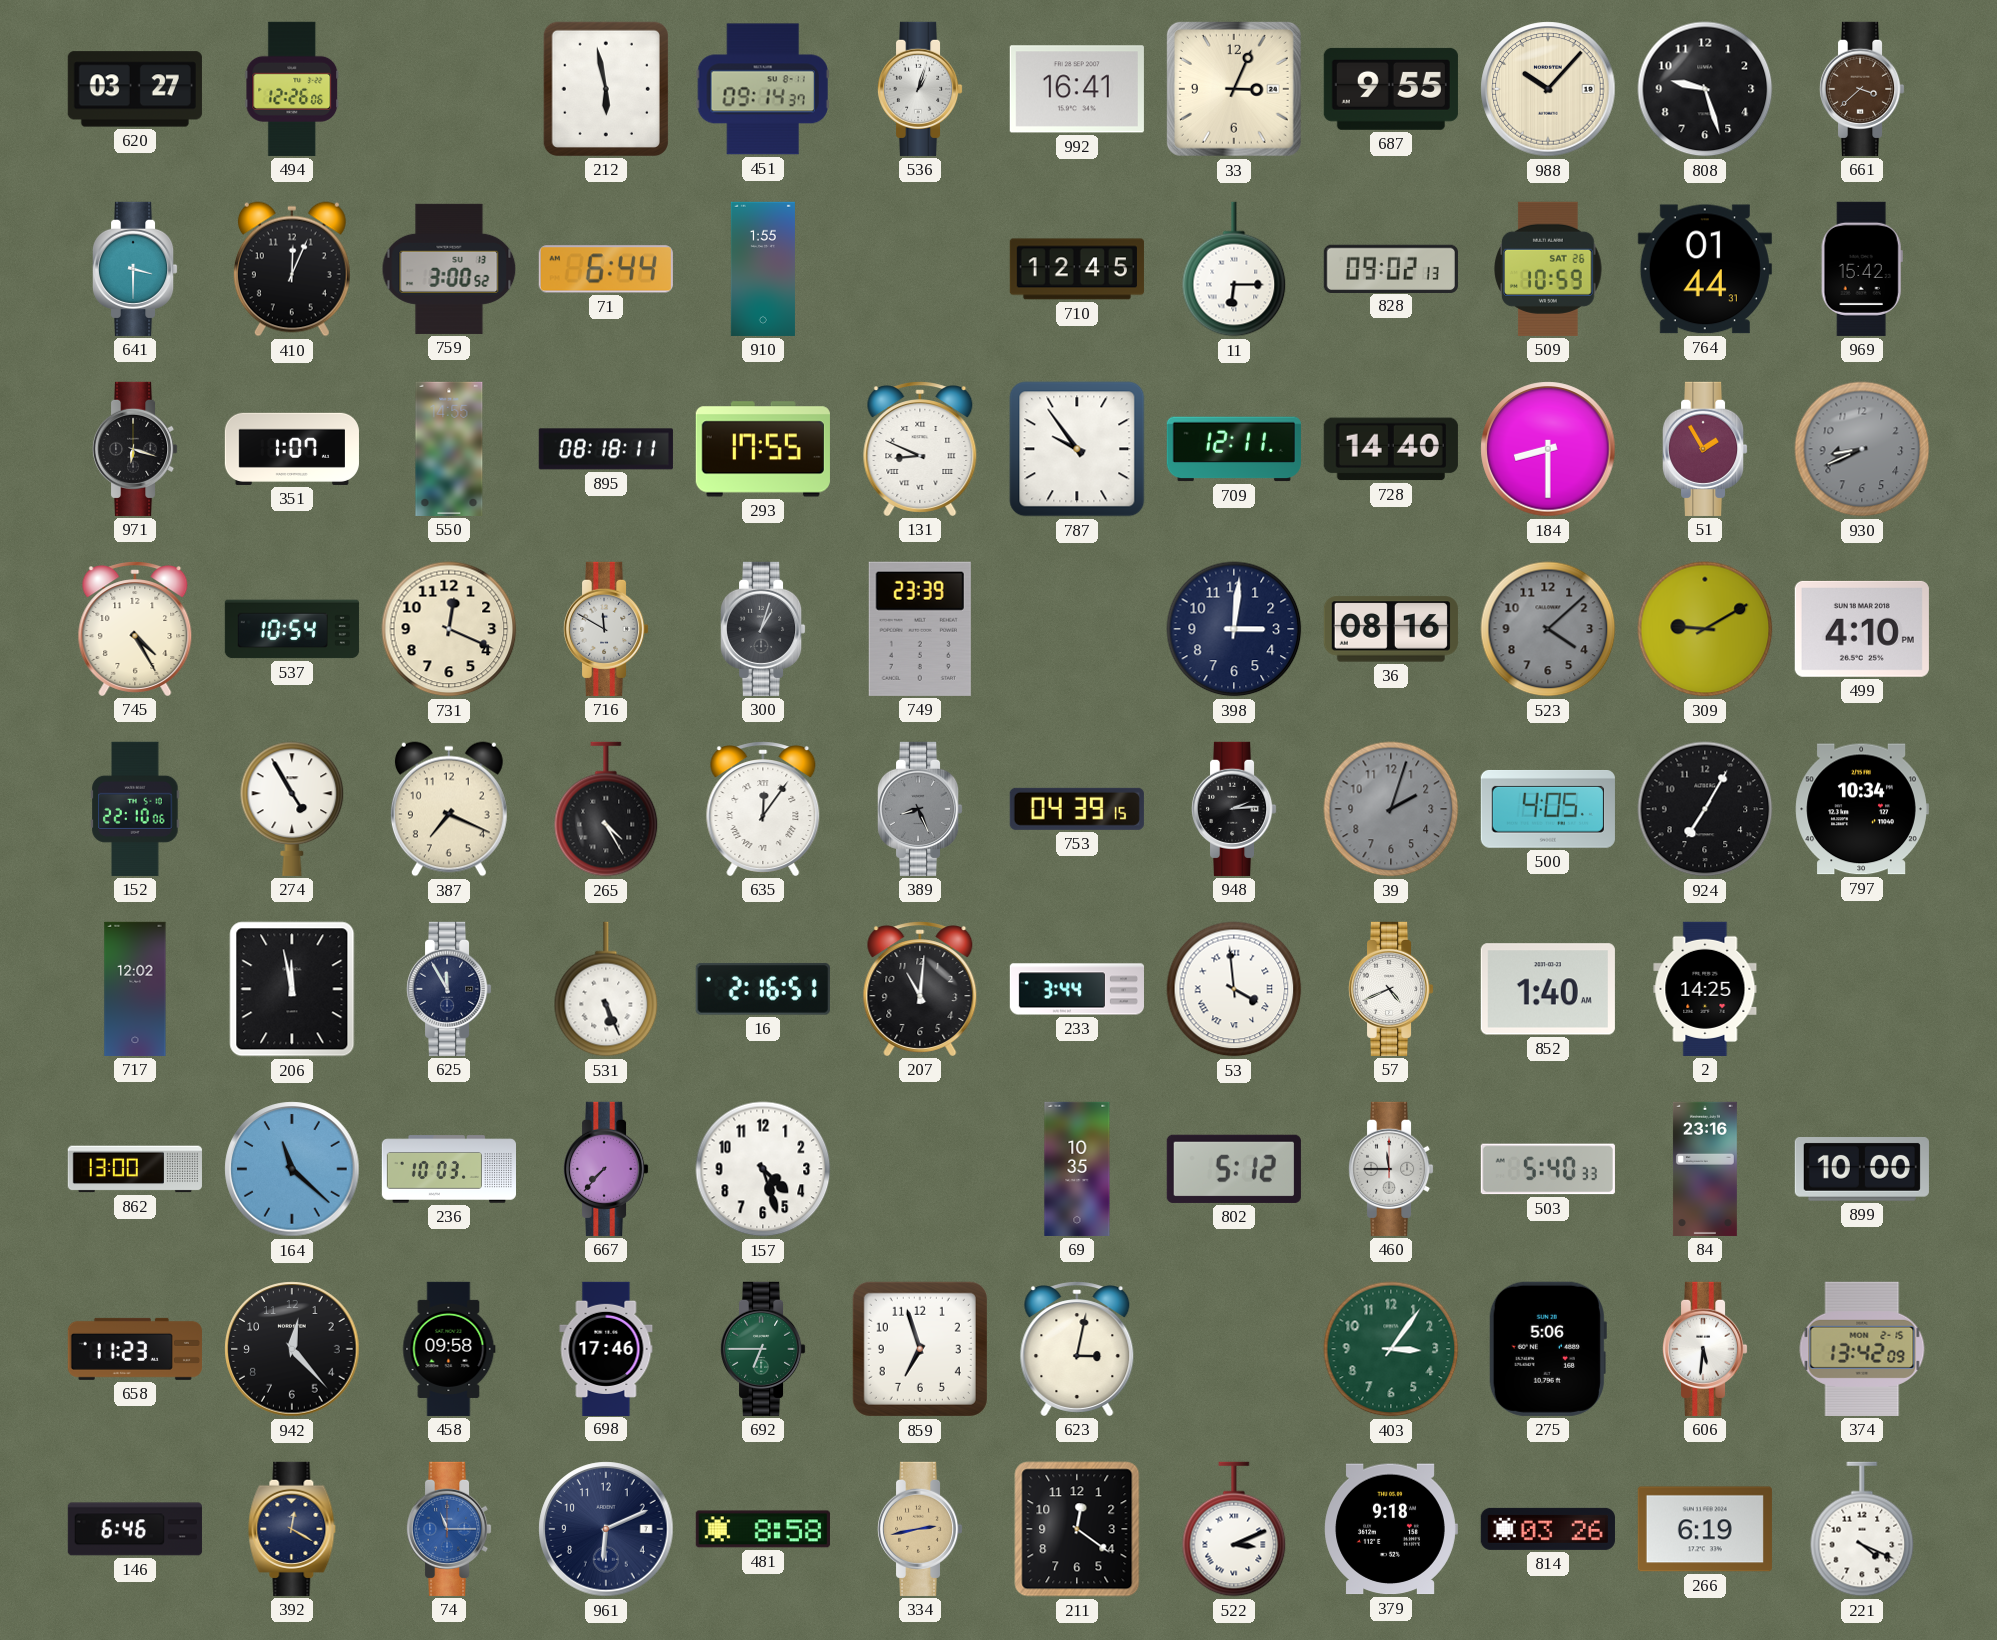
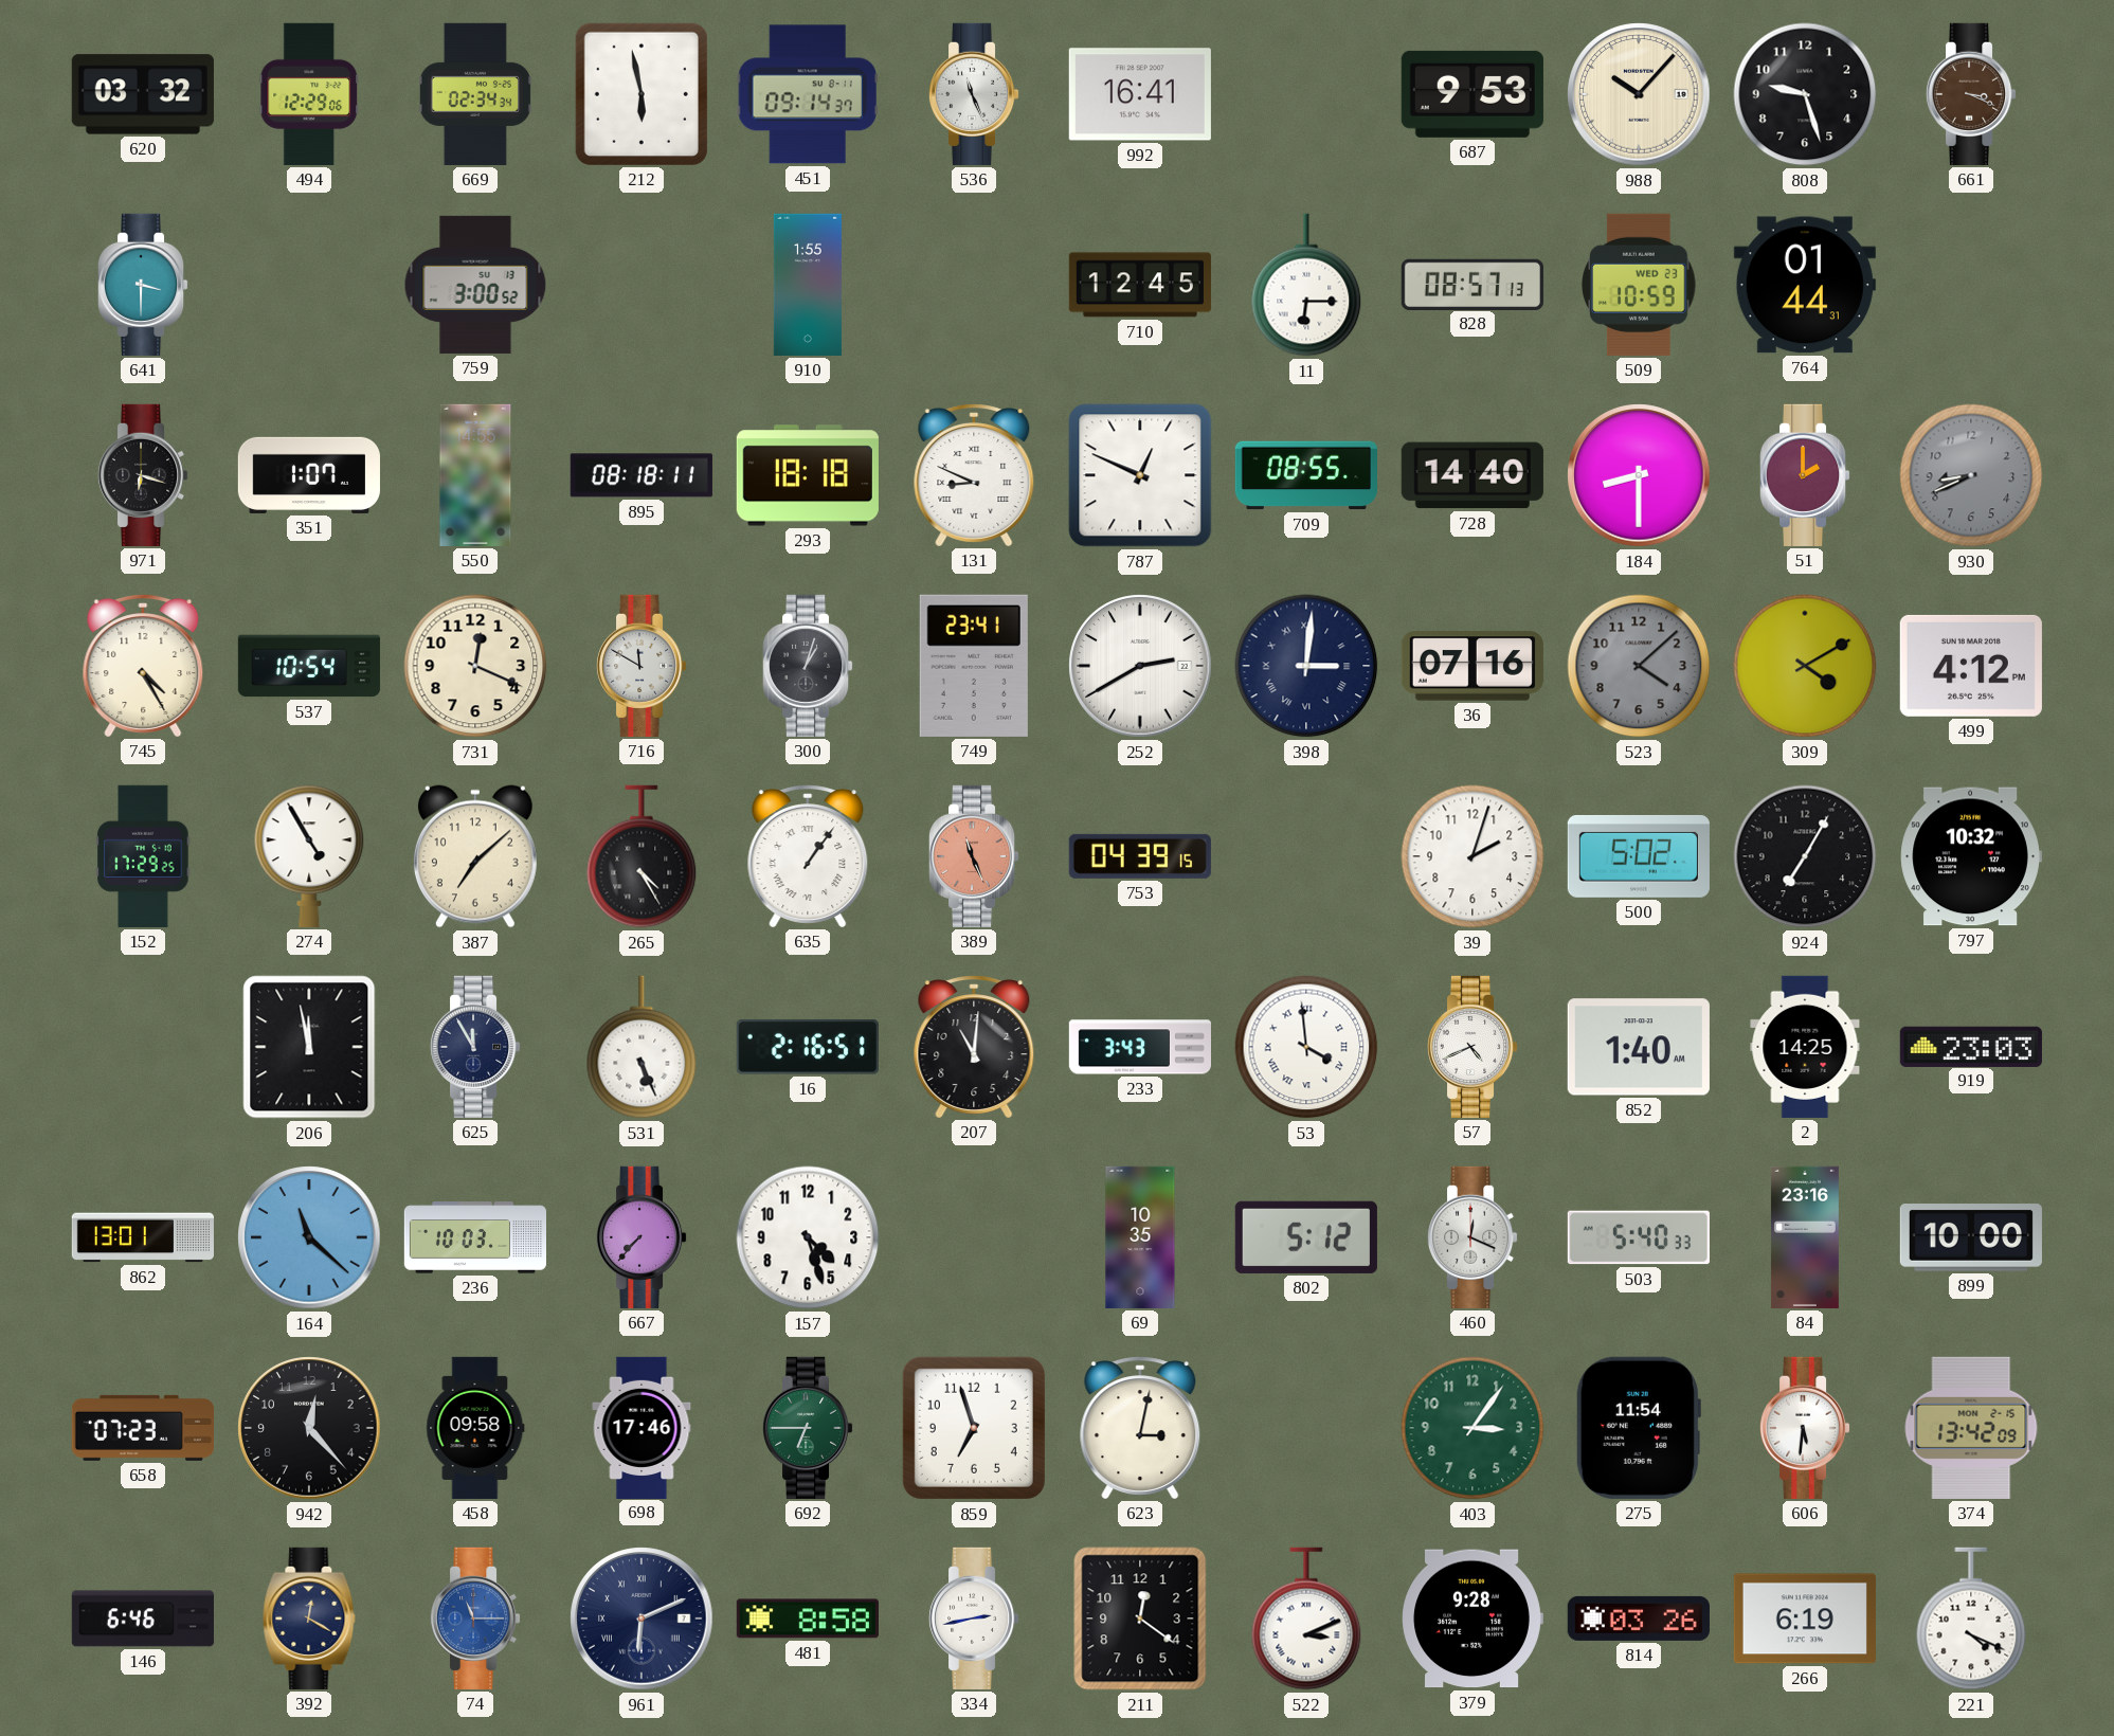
620: 03:27 -> 03:32 (143, 94)
494: 12:26 -> 12:29 (309, 94)
669: none -> 02:34 (474, 94)
536: 1:03 -> 11:26 (974, 94)
33: 3:04 -> none (1234, 89)
687: 9:55 -> 9:53 (1472, 94)
661: 3:38 -> 3:19 (1971, 94)
410: 12:04 -> none (292, 269)
71: 6:44 -> none (606, 269)
828: 09:02 -> 08:57 (1472, 284)
509 date: SAT 26 -> WED 23 (1639, 285)
969: 15:42 -> none (1862, 269)
293: 17:55 -> 18:18 (808, 475)
787: 9:54 -> 12:49 (1140, 475)
709: 12:11 -> 08:55 (1306, 475)
51: 1:55 -> 2:00 (1805, 475)
749: 23:39 -> 23:41 (974, 666)
252: none -> 2:40 (1140, 666)
398 numerals: Arabic -> Roman (1306, 666)
36: 08:16 -> 07:16 (1472, 666)
309: 9:10 -> 4:10 (1805, 666)
499: 4:10 -> 4:12 (1971, 666)
152: 22:10 -> 17:29 (143, 856)
387: 7:19 -> 7:08 (475, 856)
635: 12:06 -> 1:06 (808, 856)
389: 8:26 -> 11:26 (974, 856)
389 dial: grey -> salmon (974, 856)
948: 2:14 -> none (1234, 809)
39 dial: grey -> white (1472, 856)
500: 4:05 -> 5:02 (1639, 856)
797: 10:34 -> 10:32 (1971, 856)
717: 12:02 -> none (135, 989)
233: 3:44 -> 3:43 (1139, 1047)
919: none -> 23:03 (1971, 1046)
862: 13:00 -> 13:01 (143, 1237)
460: 11:45 -> 12:19 (1472, 1237)
658: 11:23 -> 07:23 (143, 1428)
275: 5:06 -> 11:54 (1638, 1428)
961 numerals: Arabic -> Roman (642, 1619)
334 dial: champagne -> white (974, 1619)
379: 9:18 -> 9:28 (1472, 1619)
